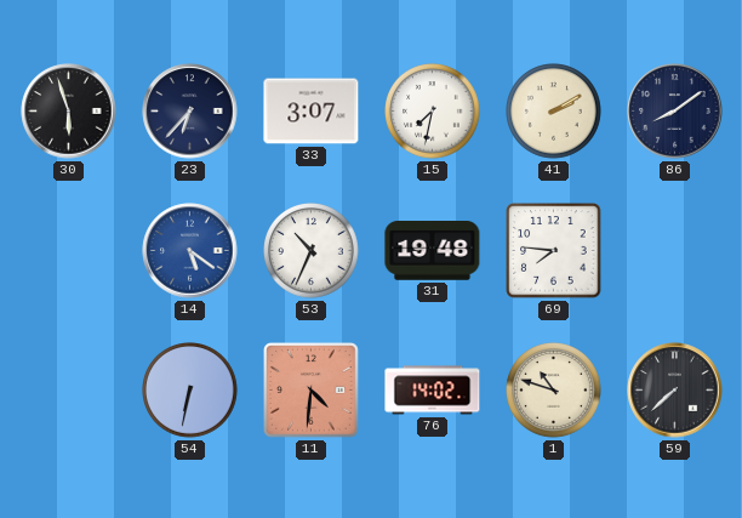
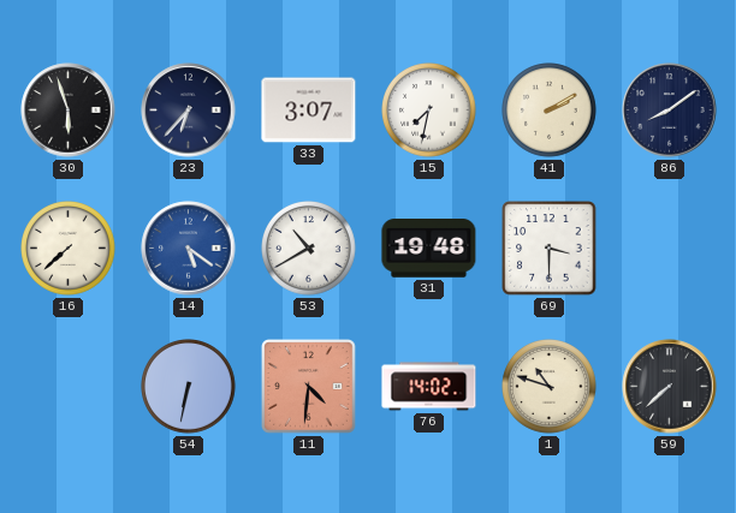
16: none -> 7:38 (69, 249)
53: 10:34 -> 10:40 (309, 249)
69: 7:46 -> 3:30 (550, 249)
